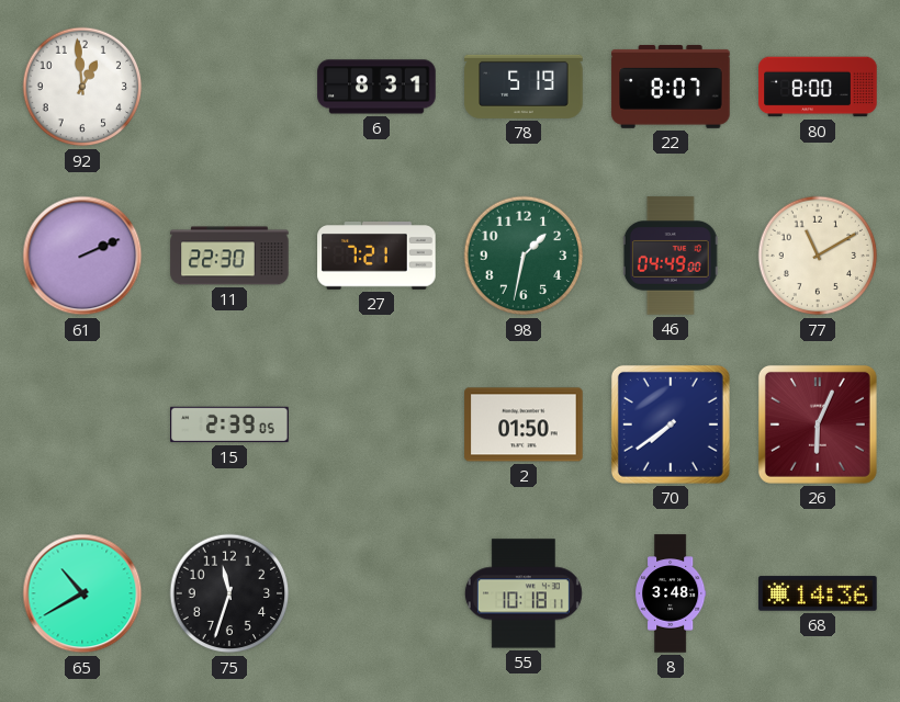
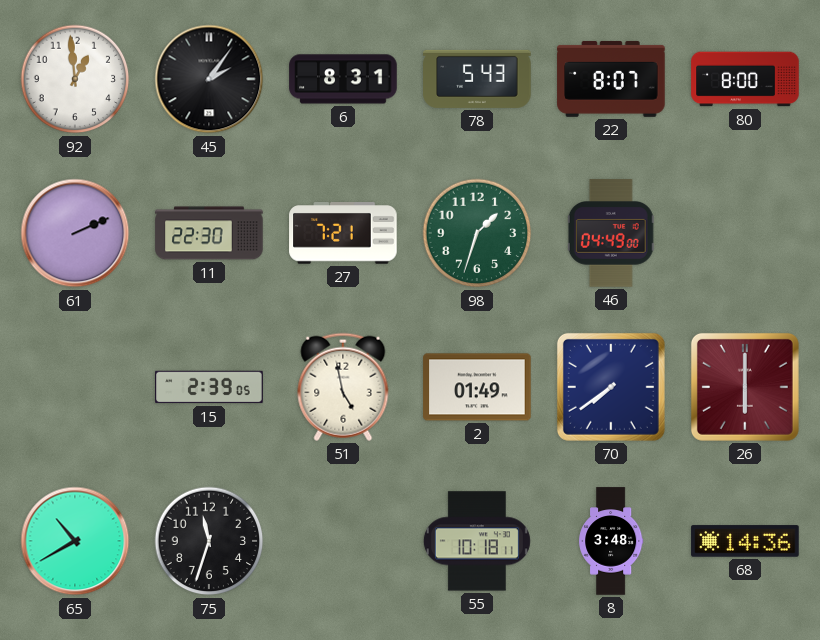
45: none -> 2:06 (209, 79)
78: 5:19 -> 5:43 (477, 79)
98: 1:32 -> 1:33 (477, 233)
77: 11:10 -> none (818, 256)
51: none -> 4:58 (343, 387)
2: 01:50 -> 01:49 (477, 387)
26: 6:04 -> 6:00 (745, 387)
